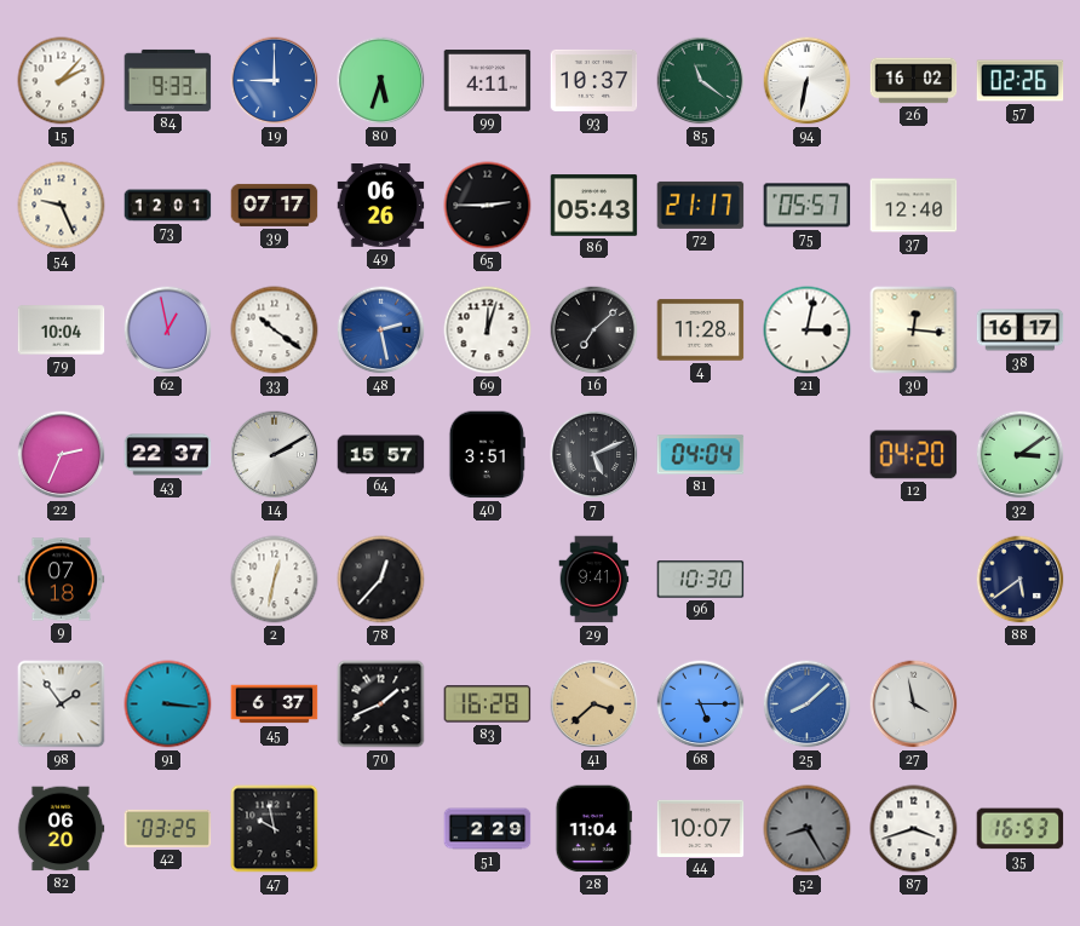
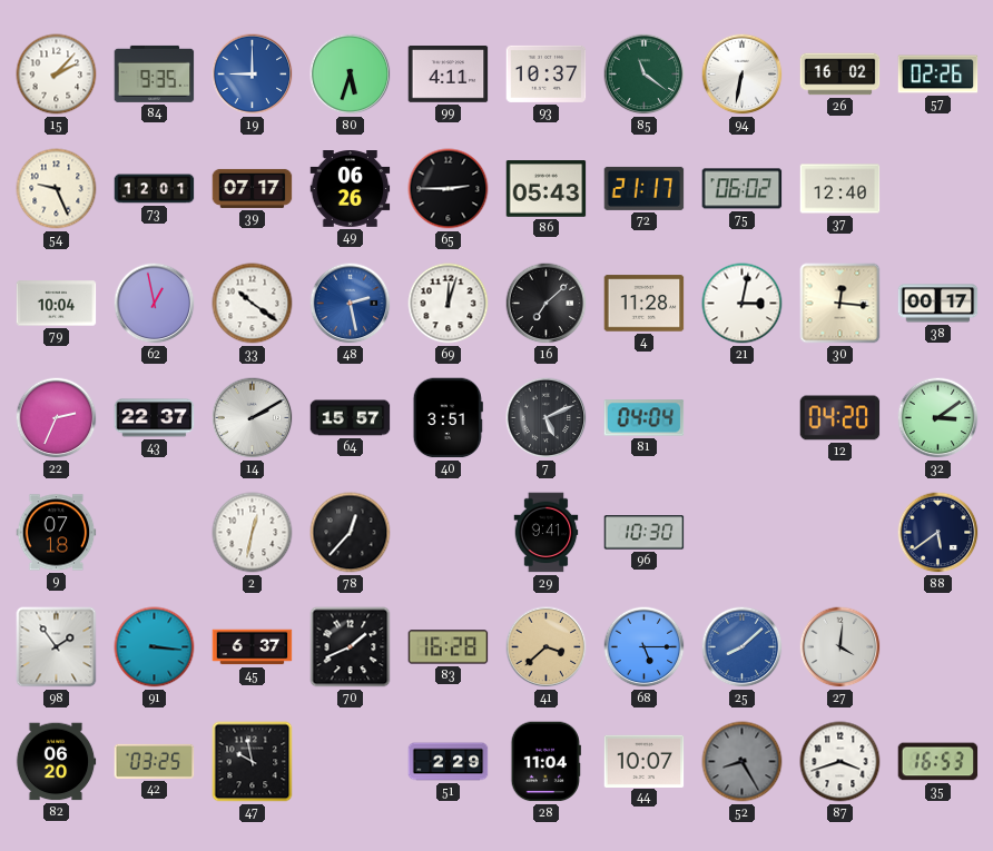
84: 9:33 -> 9:35 (155, 73)
75: 05:57 -> 06:02 (743, 189)
38: 16:17 -> 00:17 (938, 304)
27: 3:58 -> 4:01 (840, 647)
